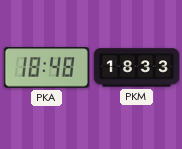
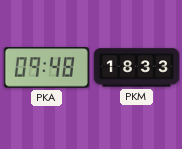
PKA: 18:48 -> 09:48 (46, 68)
